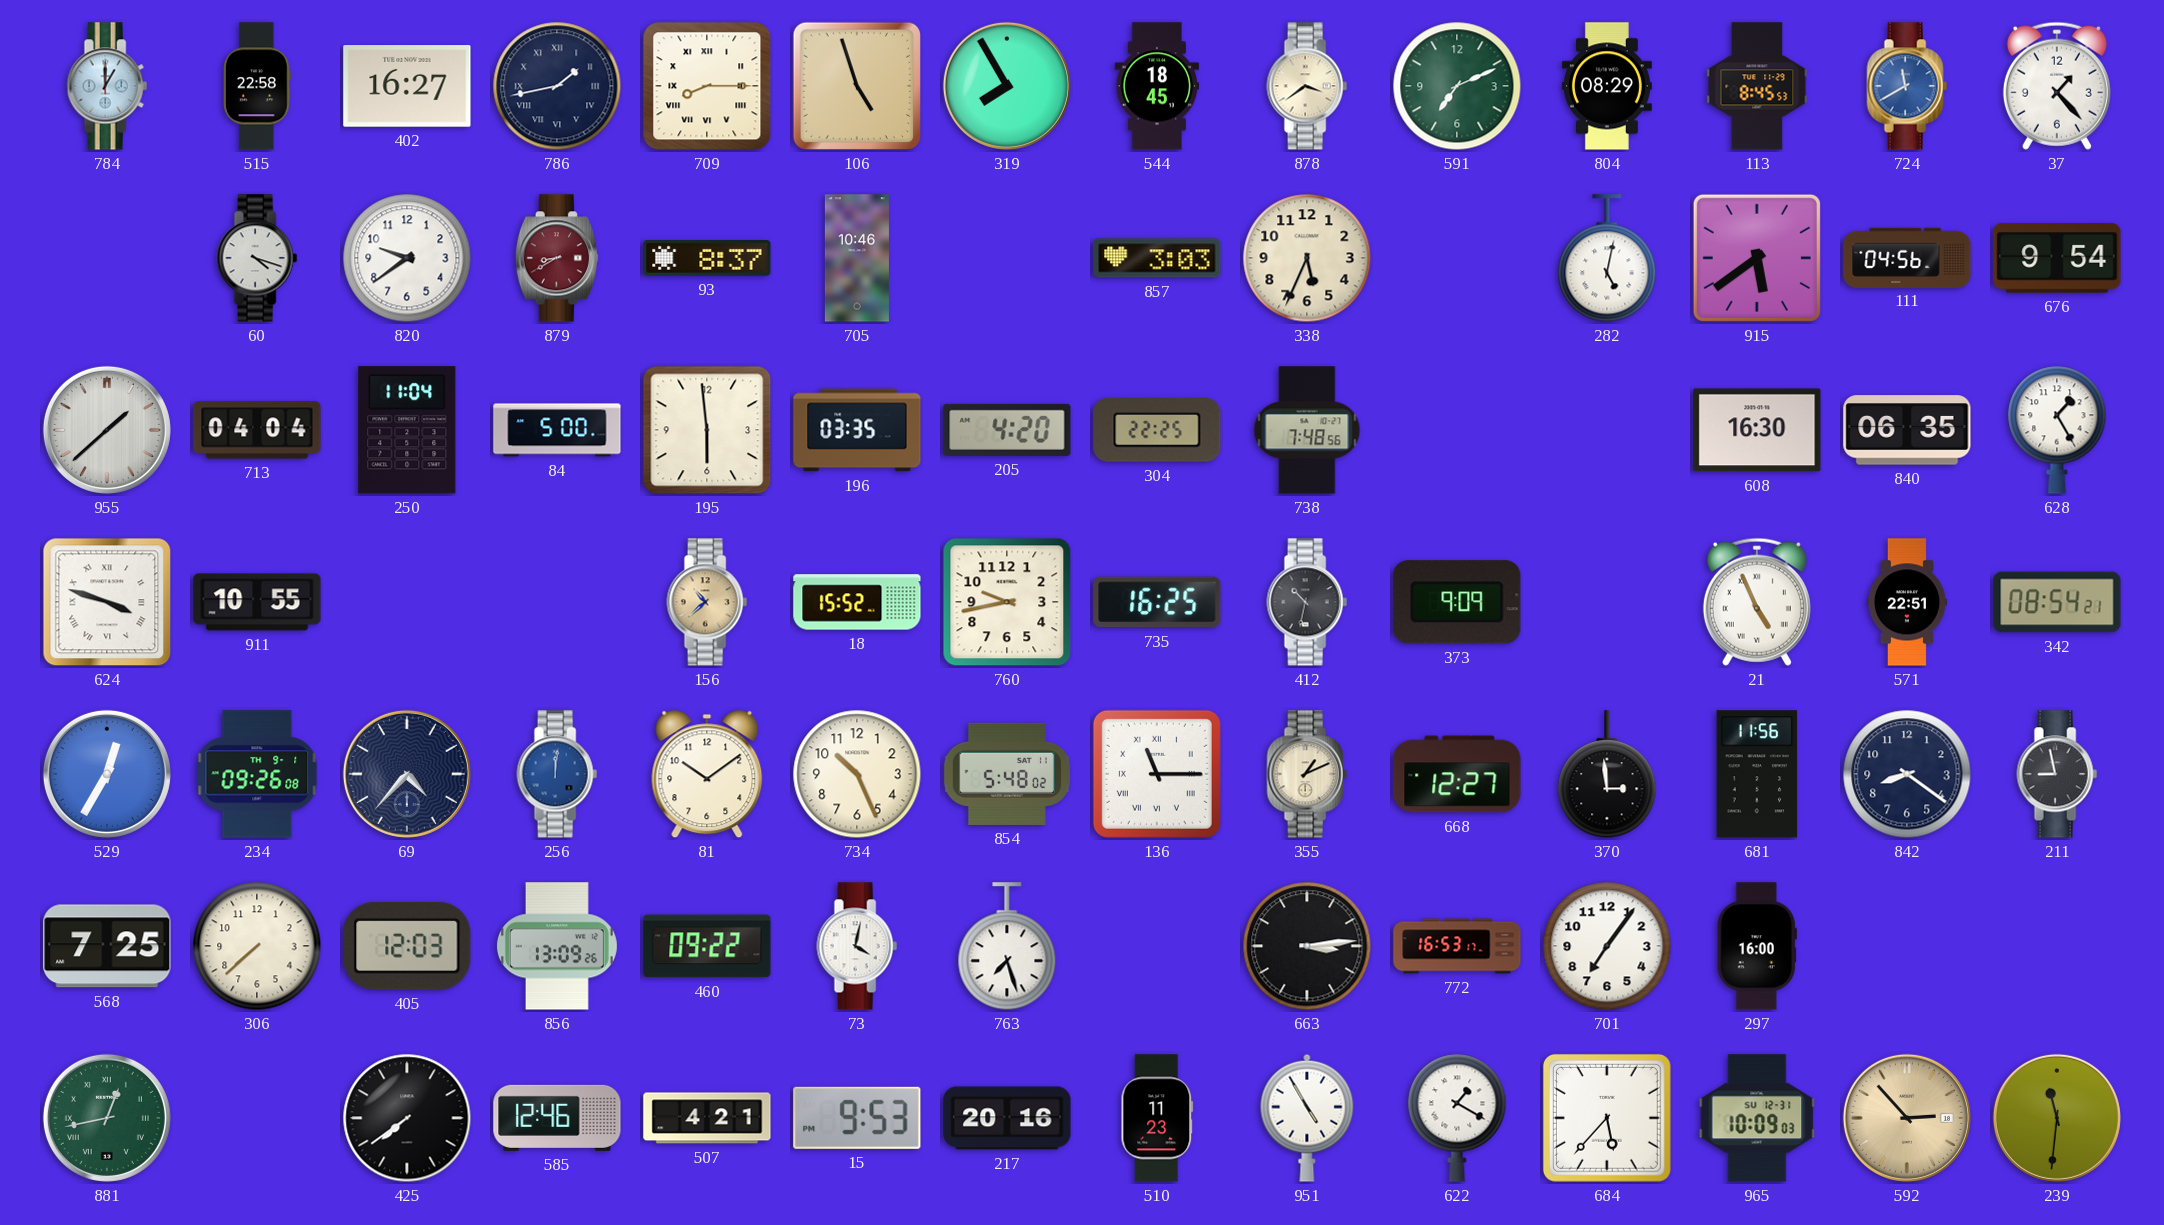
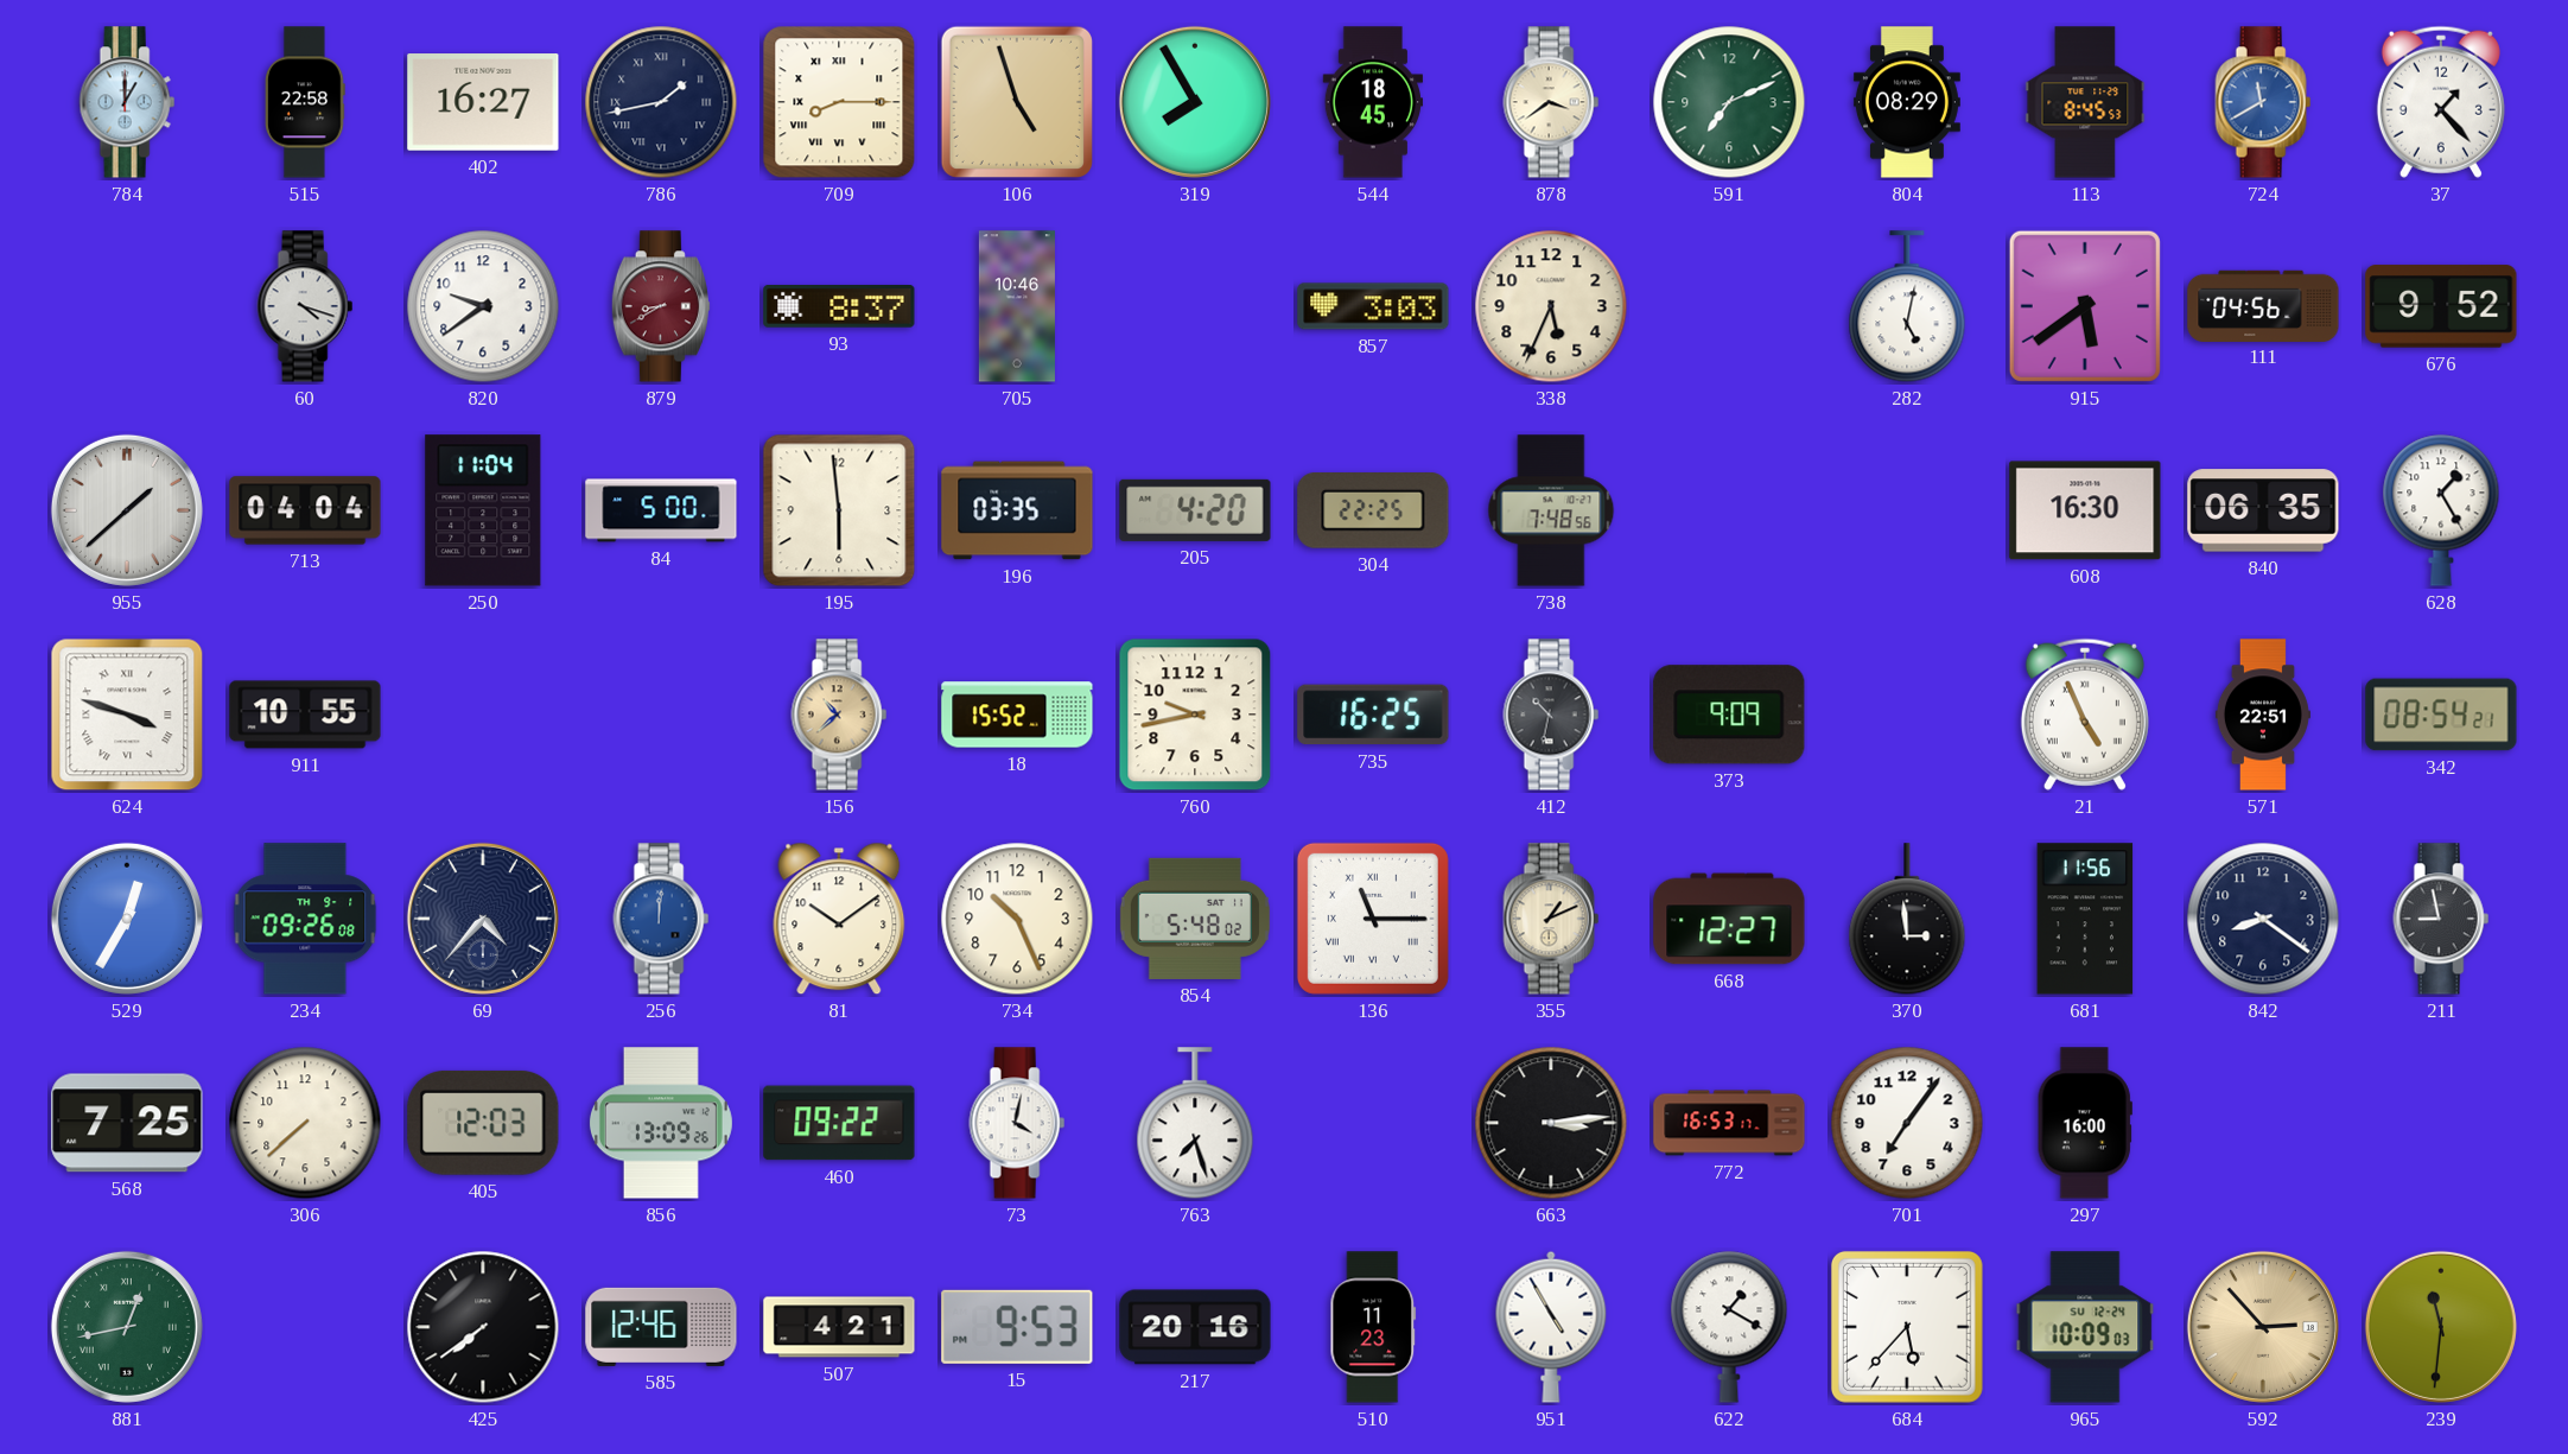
676: 9:54 -> 9:52 (2441, 306)
965 date: SU 12-31 -> SU 12-24 (2085, 1327)
